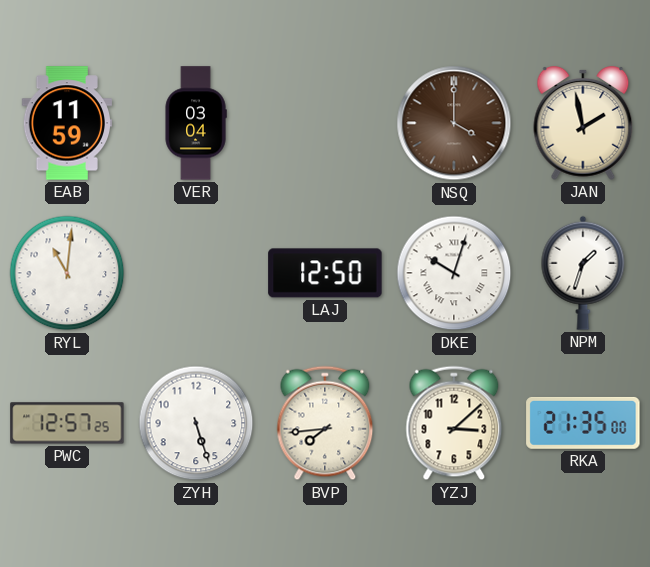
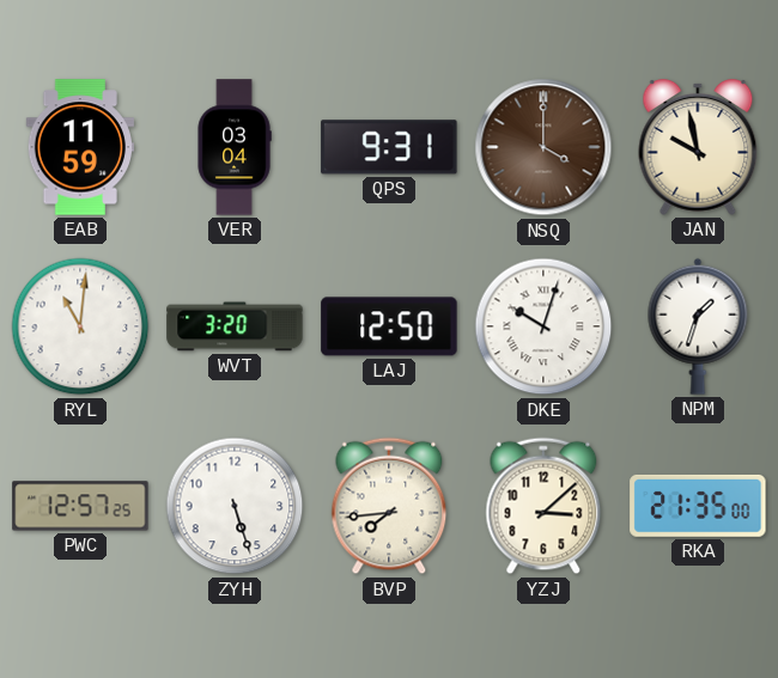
QPS: none -> 9:31 (389, 147)
JAN: 1:58 -> 9:58 (698, 148)
WVT: none -> 3:20 (235, 326)
